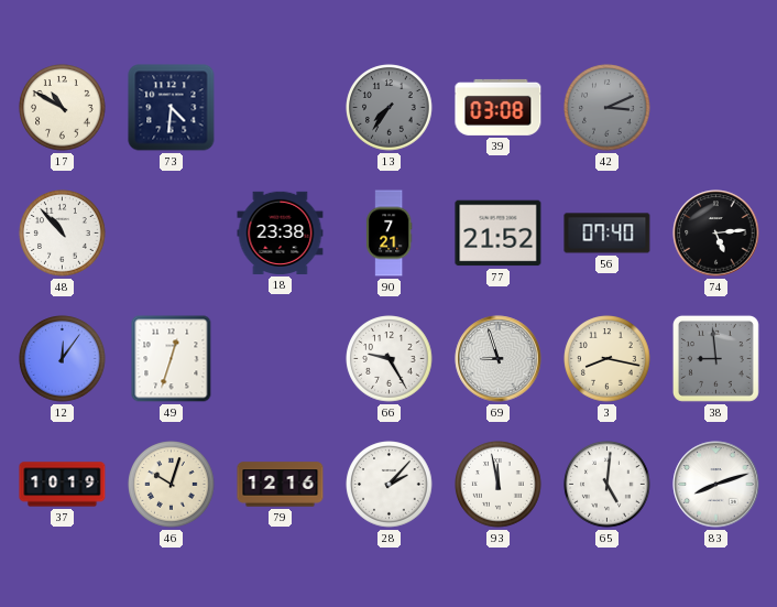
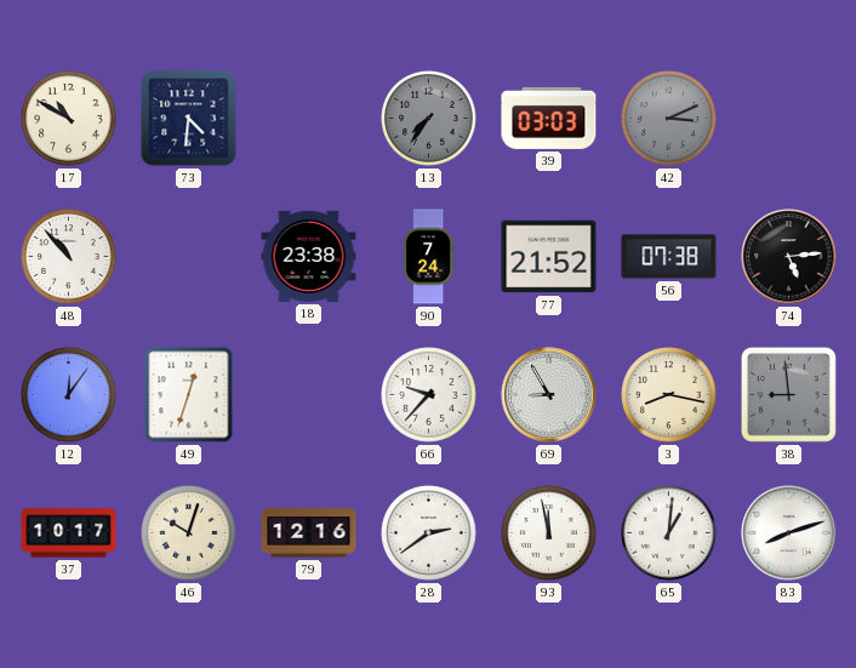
39: 03:08 -> 03:03 (549, 118)
90: 7:21 -> 7:24 (428, 257)
56: 07:40 -> 07:38 (669, 257)
66: 9:25 -> 9:37 (429, 395)
69: 8:57 -> 8:55 (549, 395)
37: 10:19 -> 10:17 (69, 533)
28: 2:07 -> 2:39 (429, 533)
65: 5:01 -> 1:01 (669, 533)
